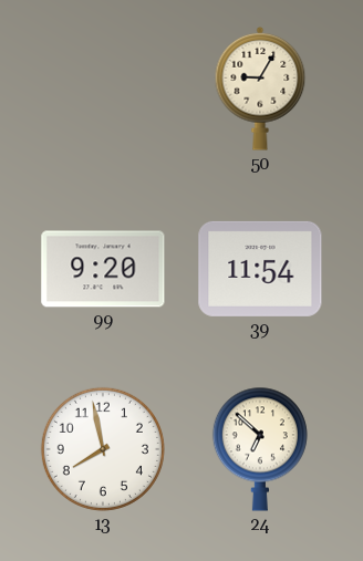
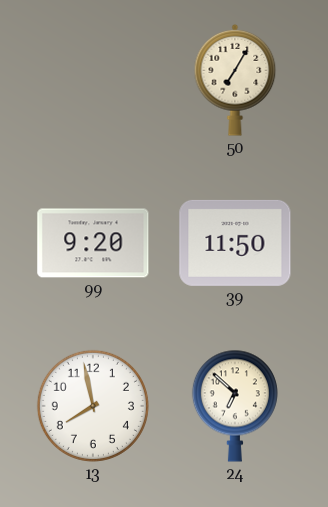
50: 9:05 -> 7:05 (235, 80)
39: 11:54 -> 11:50 (235, 243)
